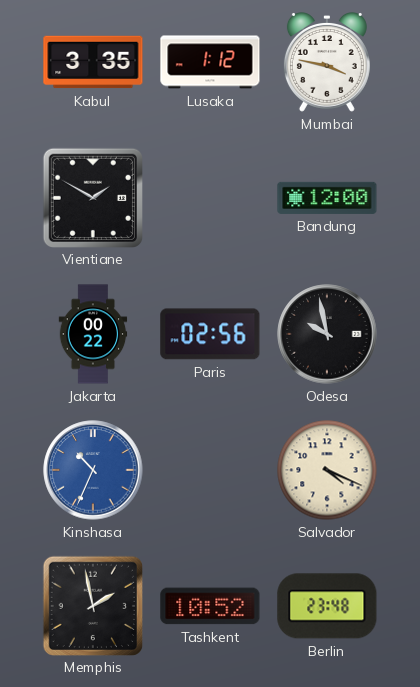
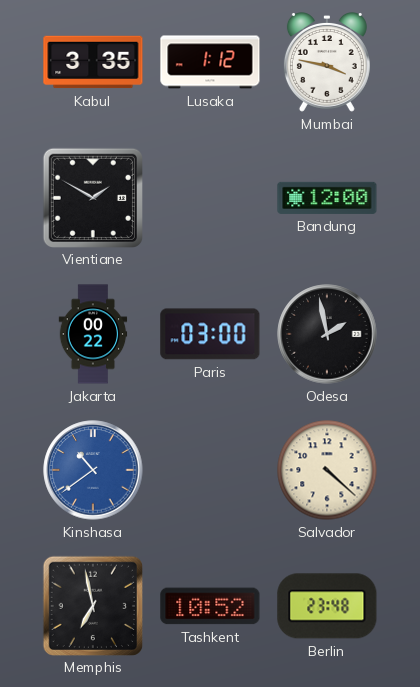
Paris: 02:56 -> 03:00 (210, 334)
Odesa: 9:58 -> 1:58 (327, 334)
Kinshasa: 10:34 -> 10:39 (93, 470)
Salvador: 4:19 -> 4:22 (327, 470)
Memphis: 1:58 -> 6:58 (92, 605)
